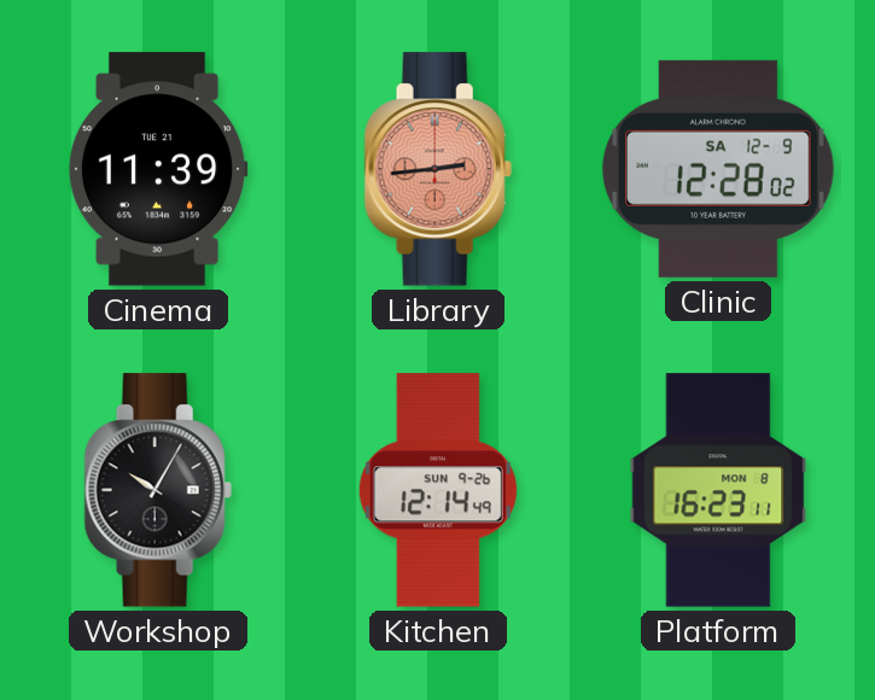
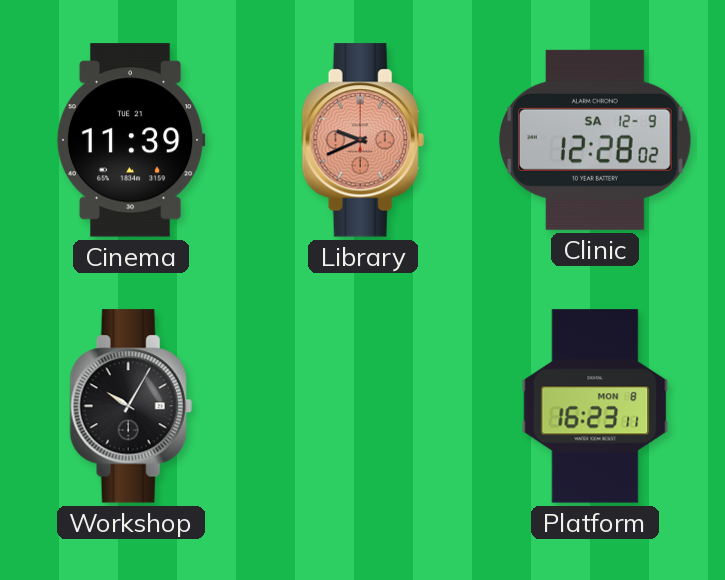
Library: 2:44 -> 9:41 (363, 140)
Kitchen: 12:14 -> none (438, 490)
